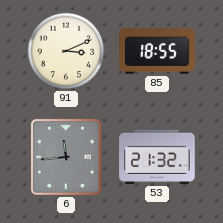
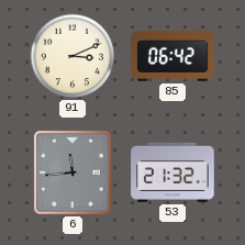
85: 18:55 -> 06:42 (172, 56)
